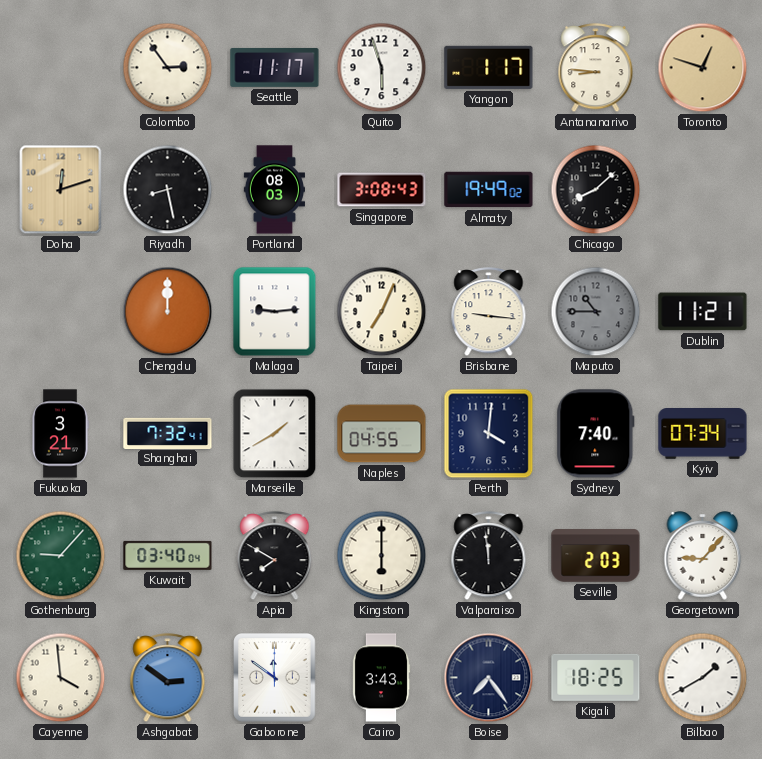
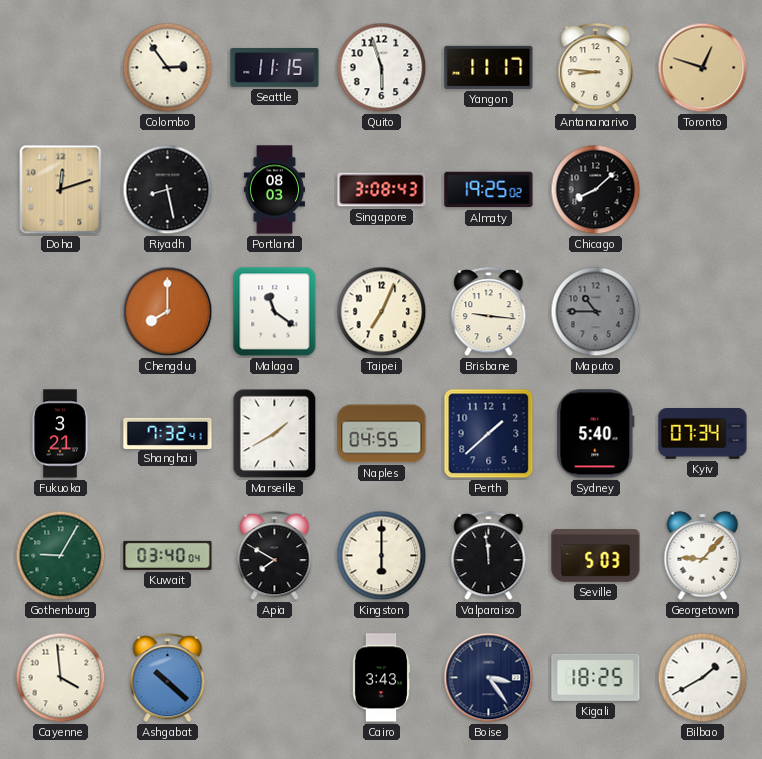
Seattle: 11:17 -> 11:15 (275, 68)
Yangon: 1:17 -> 11:17 (489, 67)
Almaty: 19:49 -> 19:25 (489, 190)
Chengdu: 12:00 -> 8:00 (168, 312)
Malaga: 9:14 -> 11:21 (275, 312)
Dublin: 11:21 -> none (703, 312)
Perth: 4:01 -> 1:38 (489, 434)
Sydney: 7:40 -> 5:40 (596, 434)
Gothenburg: 9:07 -> 9:05 (61, 556)
Seville: 2:03 -> 5:03 (596, 556)
Ashgabat: 2:51 -> 10:22 (168, 678)
Gaborone: 11:51 -> none (275, 678)
Boise: 7:24 -> 3:24 (489, 678)
